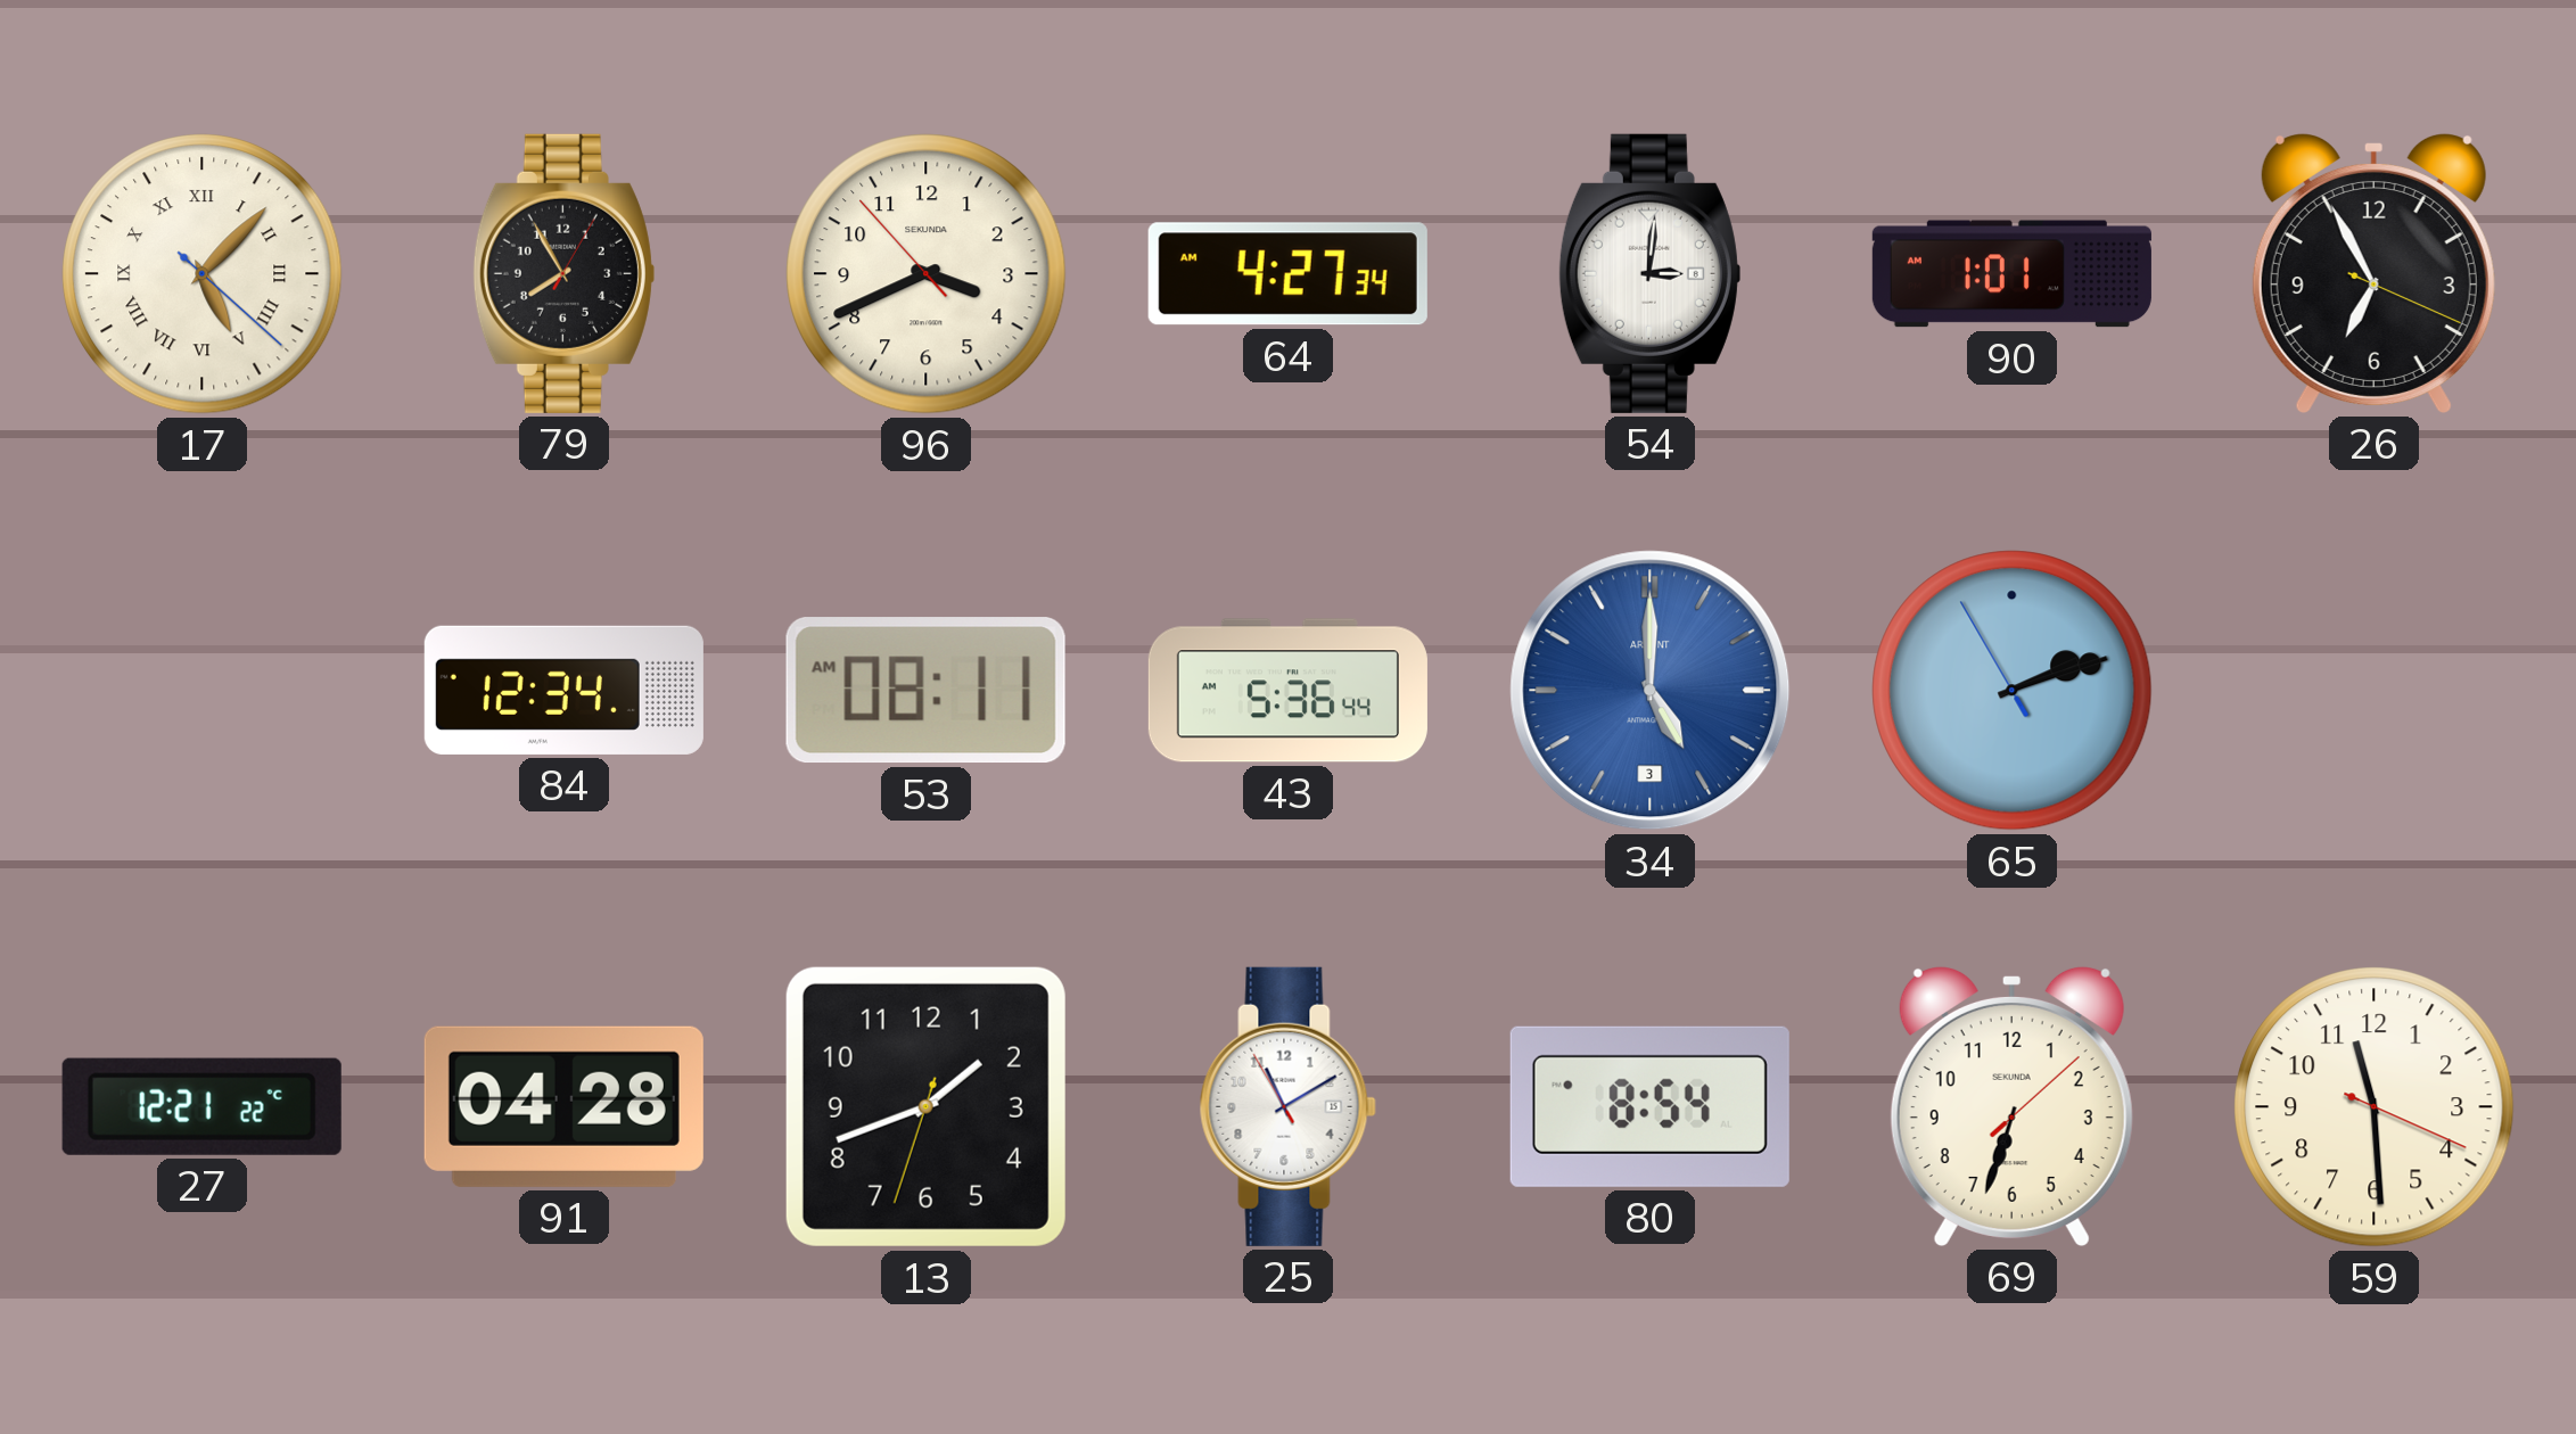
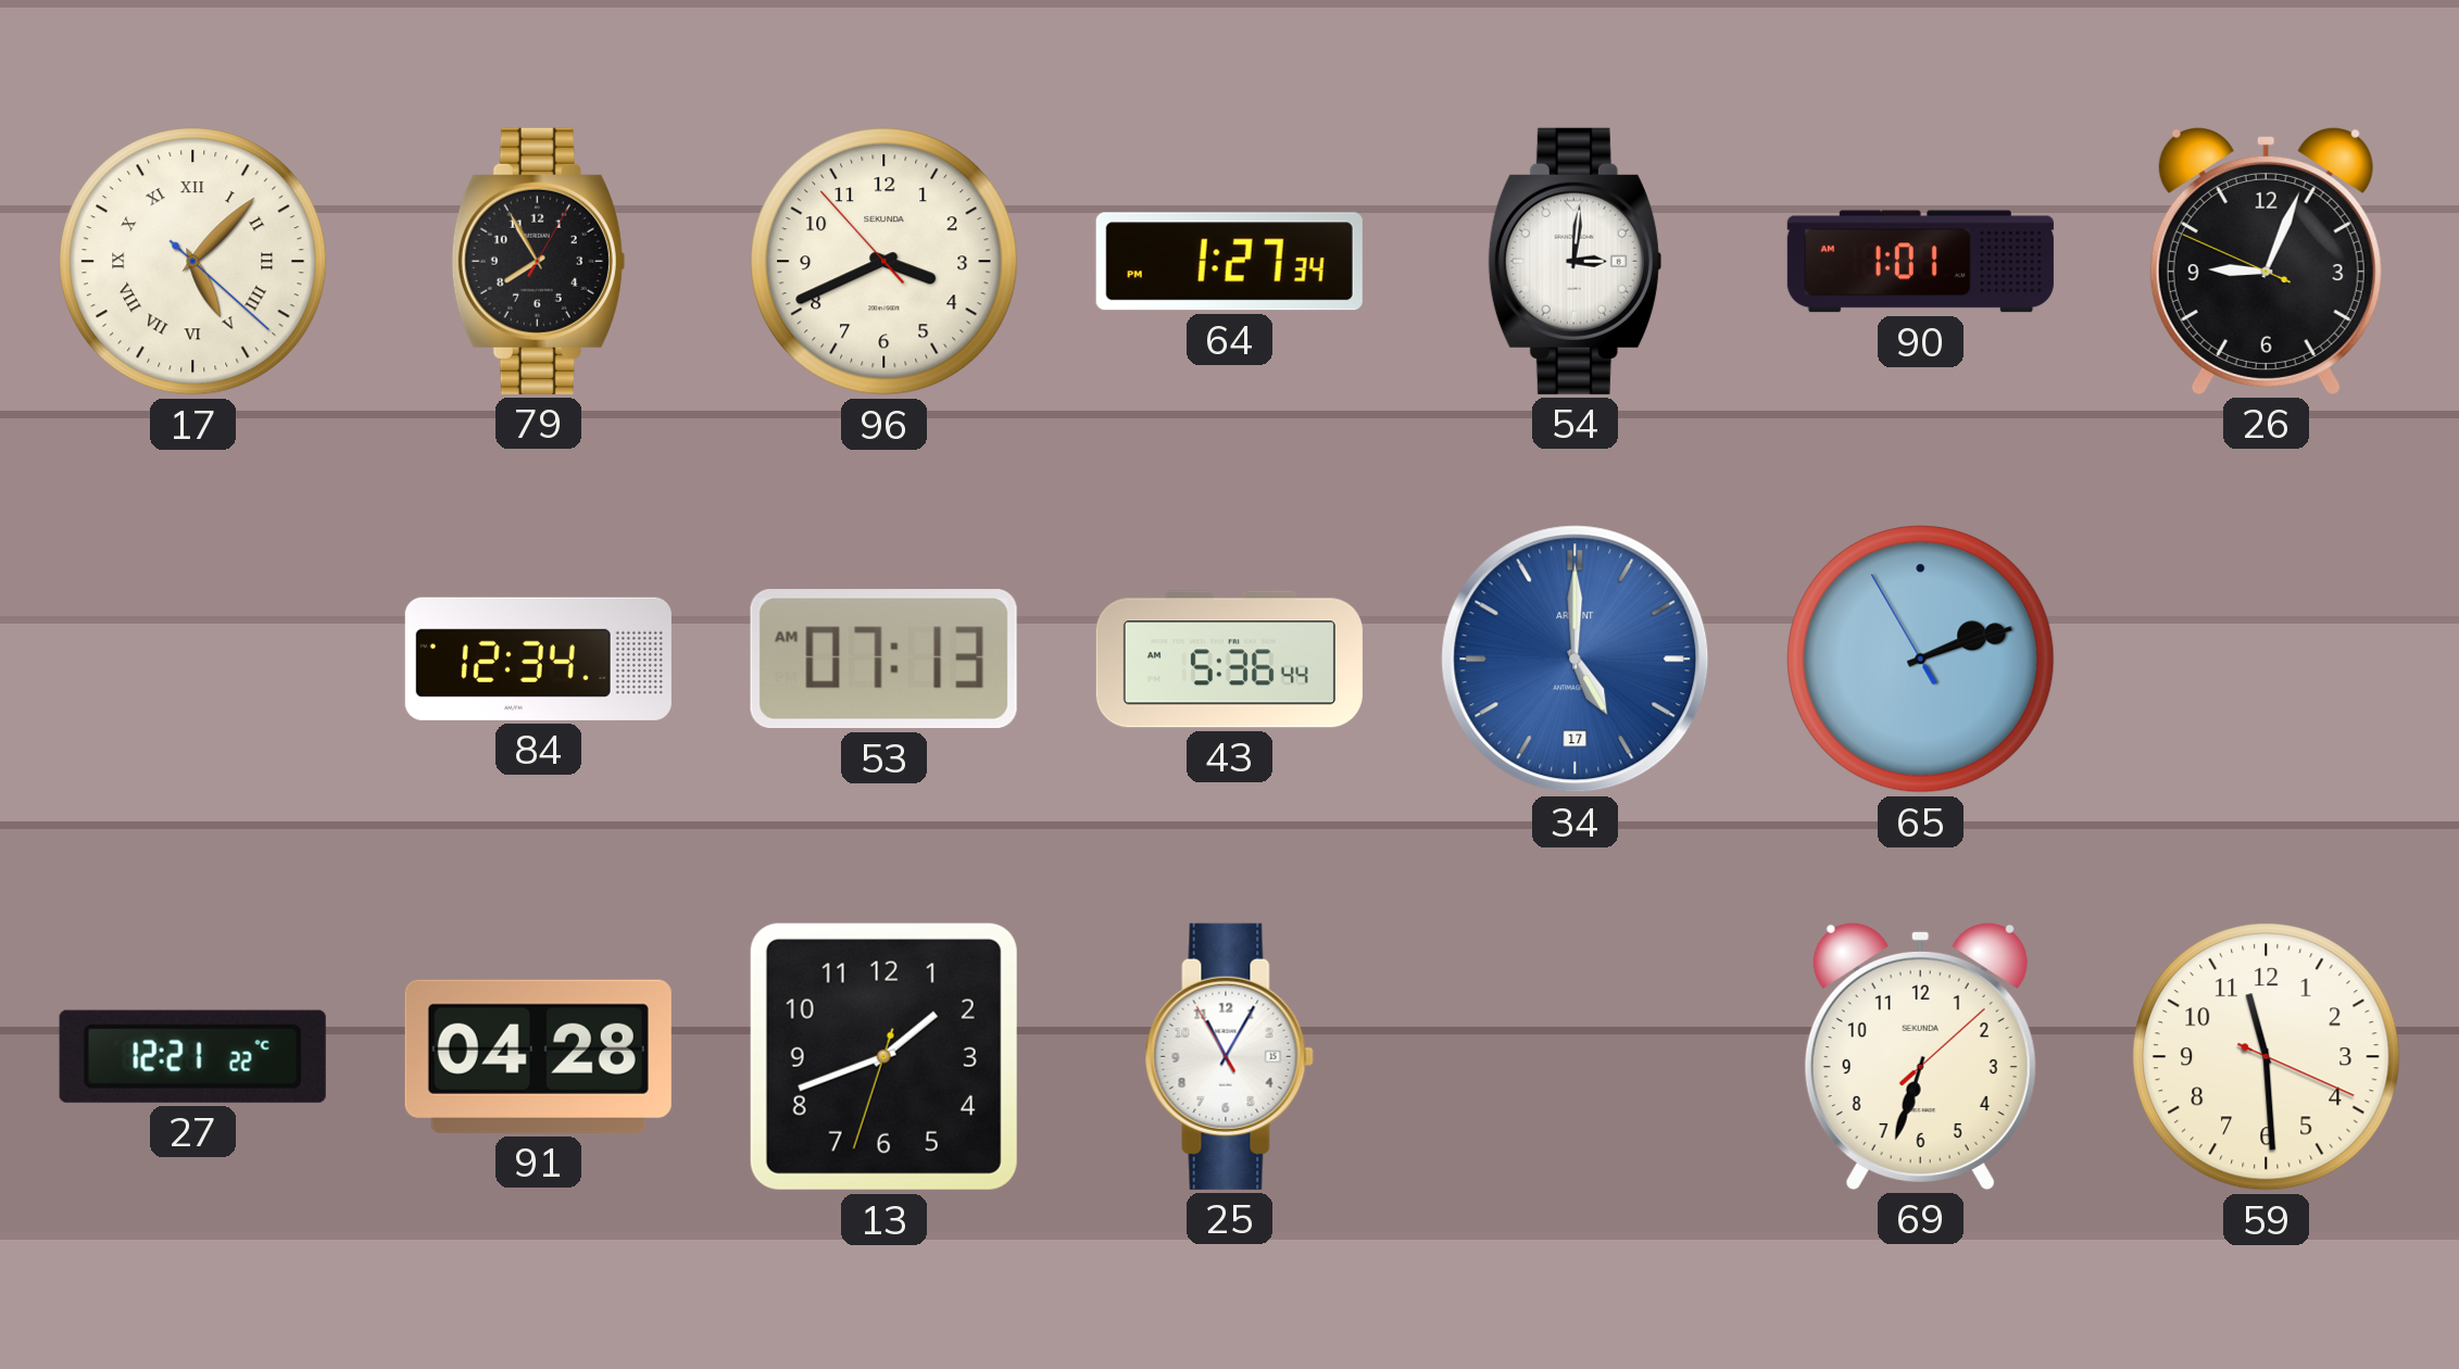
64: 4:27 -> 1:27 (1229, 262)
26: 6:55 -> 9:03 (2266, 261)
53: 08:11 -> 07:13 (883, 660)
34 date: 3 -> 17 (1576, 660)
25: 11:09 -> 11:04 (1229, 1056)
80: 8:54 -> none (1649, 1106)
